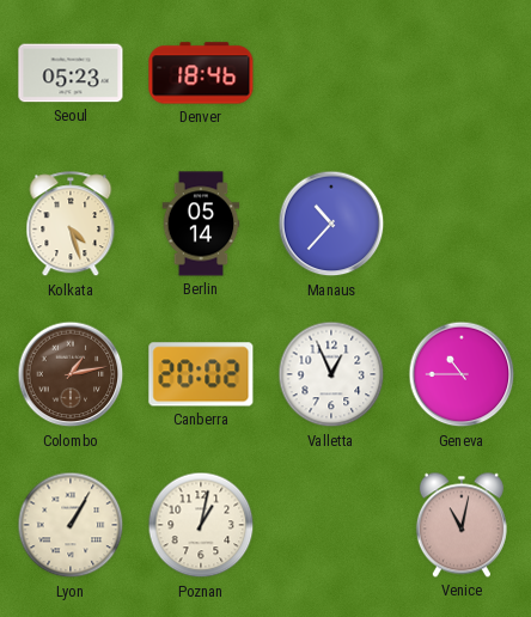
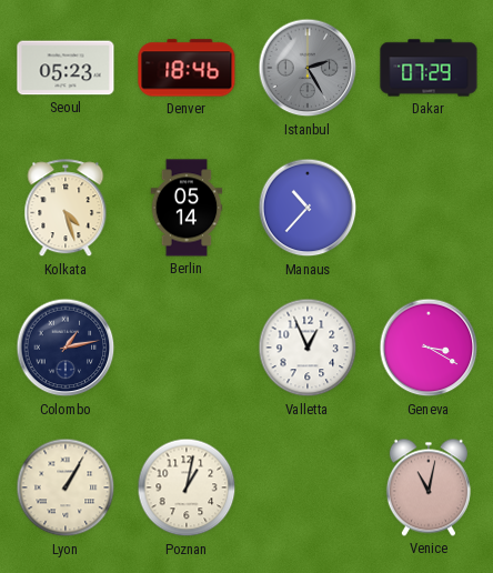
Istanbul: none -> 2:25 (308, 68)
Dakar: none -> 07:29 (429, 68)
Colombo dial: brown -> navy (66, 348)
Canberra: 20:02 -> none (201, 374)
Geneva: 10:45 -> 3:20 (429, 348)
